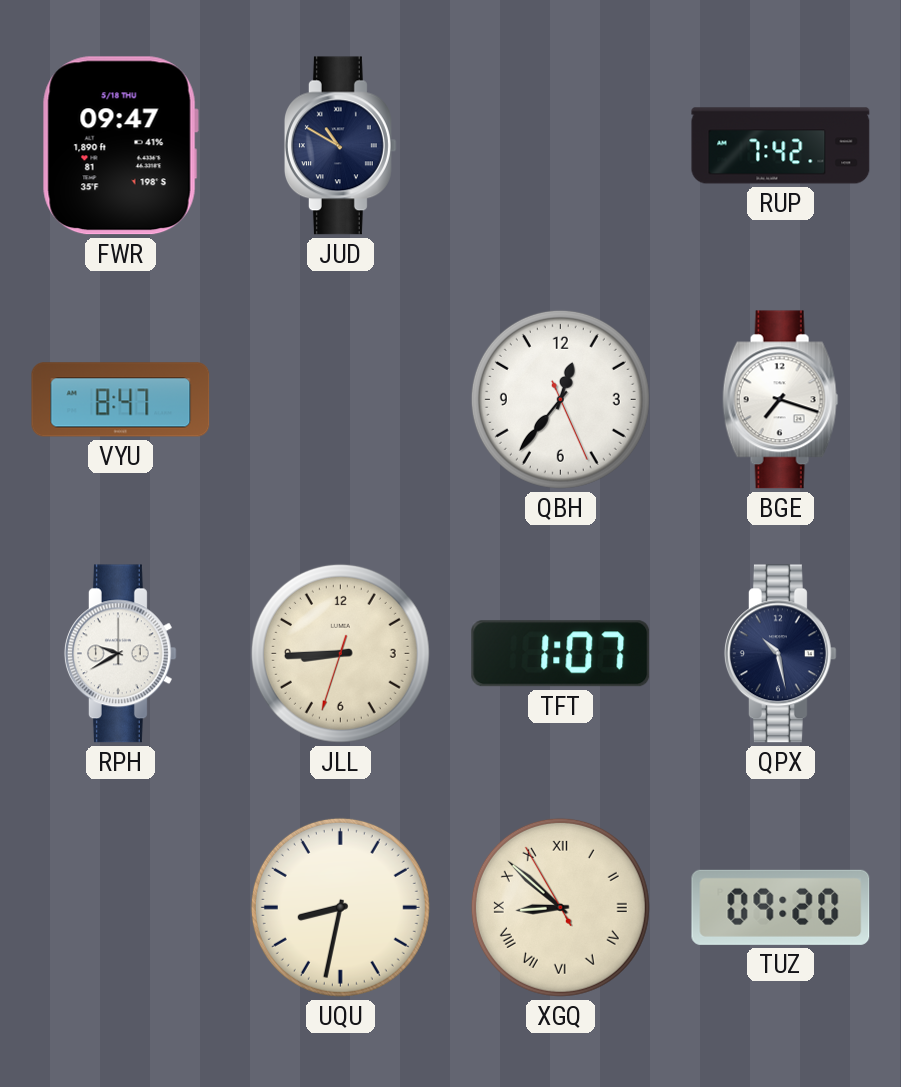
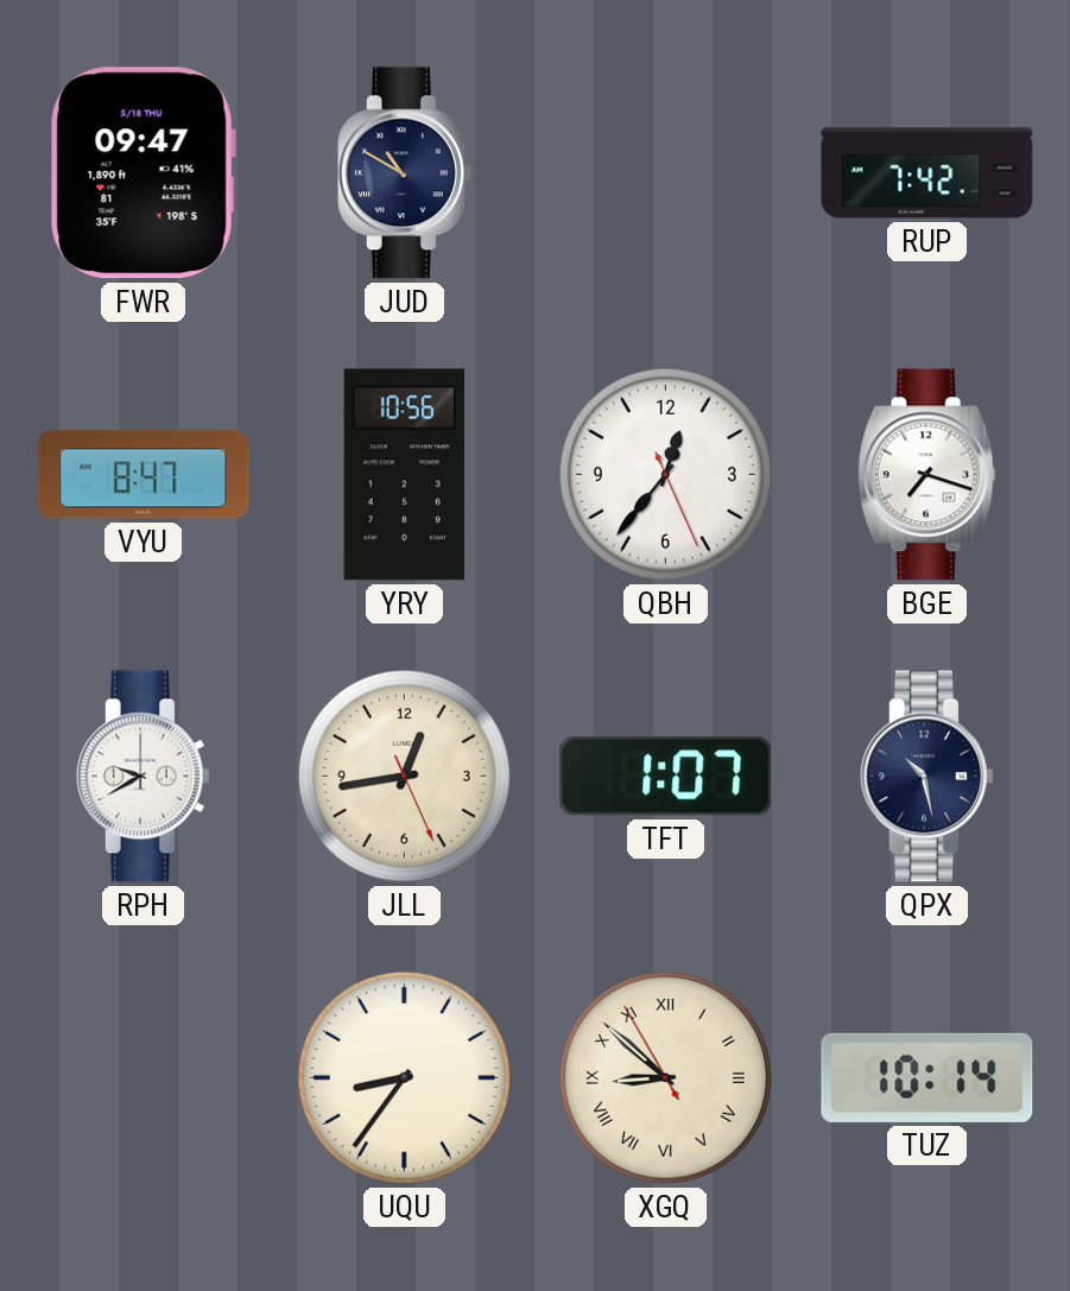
YRY: none -> 10:56 (404, 475)
JLL: 8:44 -> 12:43 (404, 776)
UQU: 8:32 -> 8:36 (404, 1077)
TUZ: 09:20 -> 10:14 (927, 1077)
